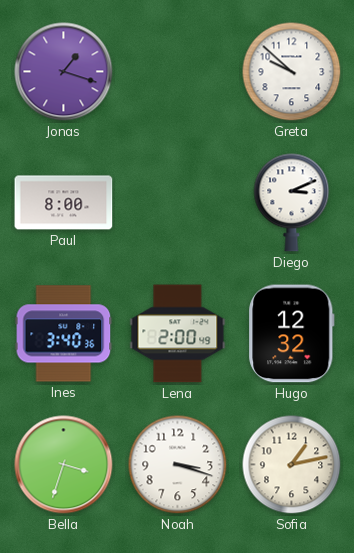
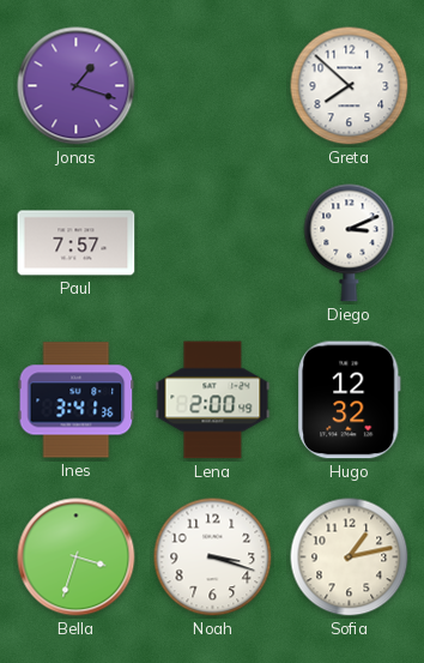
Greta: 9:52 -> 7:52 (350, 86)
Paul: 8:00 -> 7:57 (77, 243)
Ines: 3:40 -> 3:41 (77, 400)
